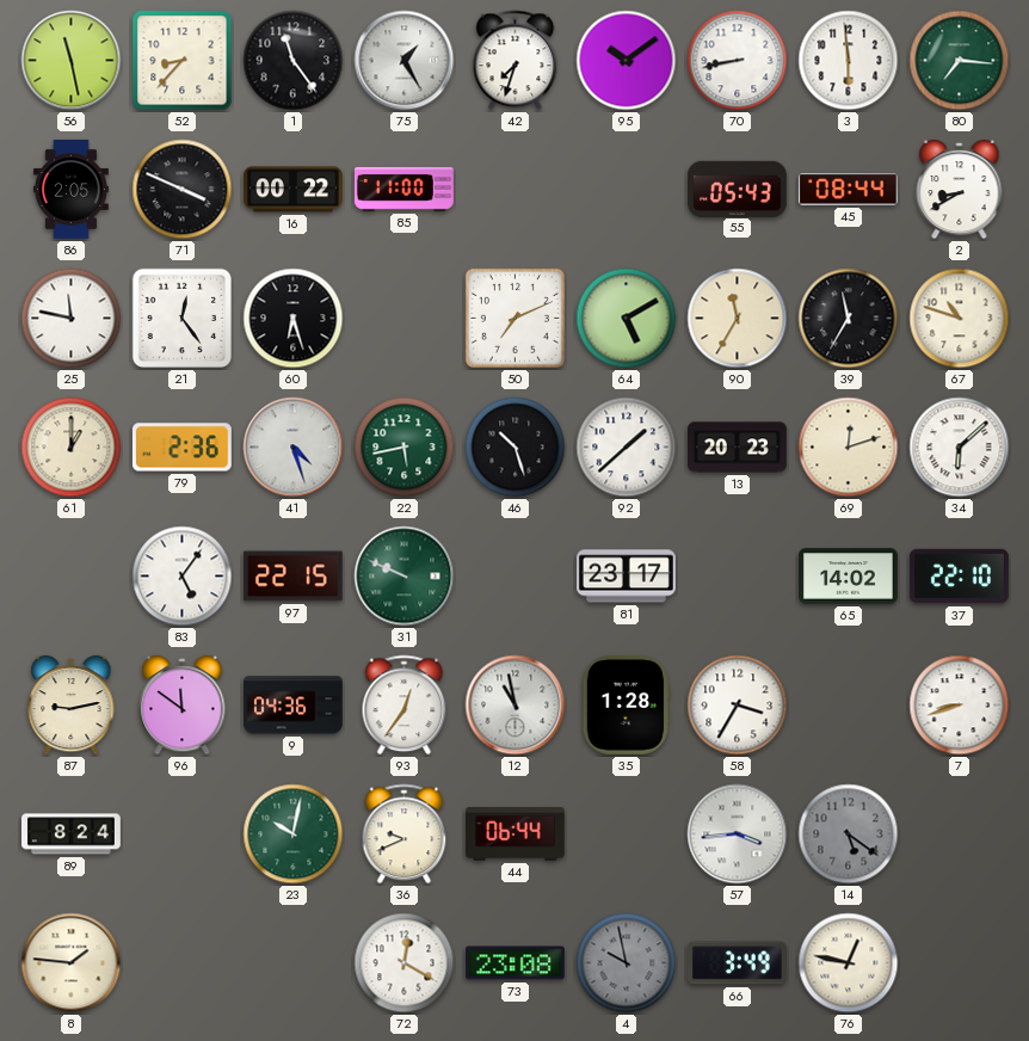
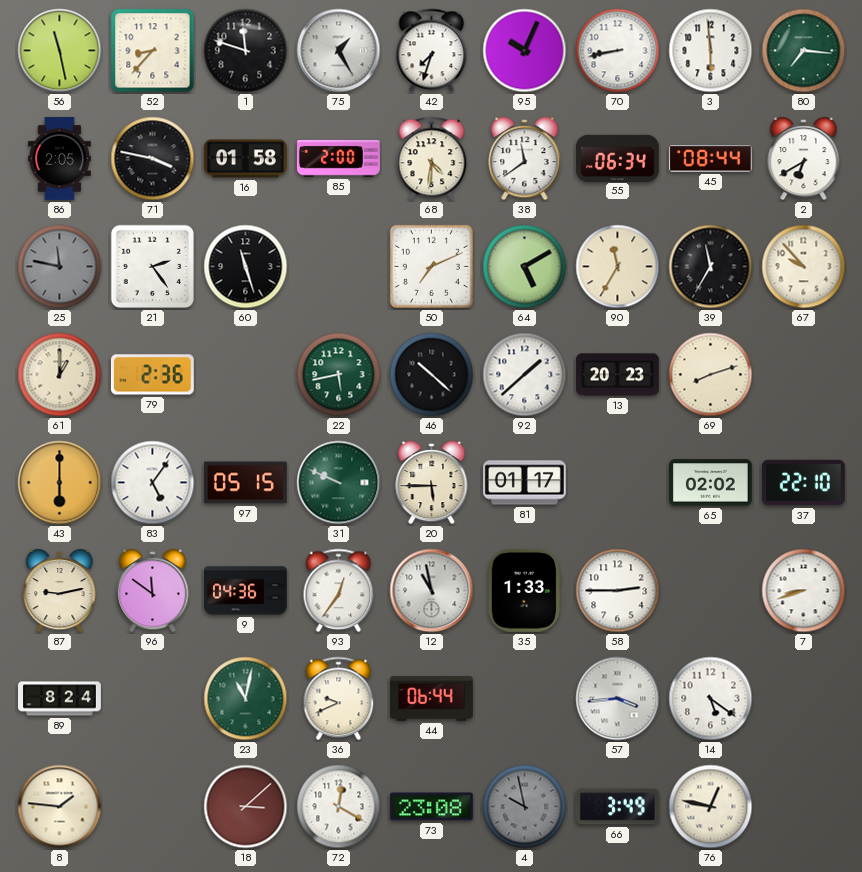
1: 11:24 -> 11:48 (246, 51)
95: 10:09 -> 10:04 (525, 51)
71: 3:49 -> 3:47 (153, 159)
16: 00:22 -> 01:58 (246, 159)
85: 11:00 -> 2:00 (338, 158)
68: none -> 4:31 (432, 159)
38: none -> 11:39 (525, 159)
55: 05:43 -> 06:34 (617, 158)
2: 8:40 -> 6:40 (804, 159)
25 dial: white -> grey (60, 267)
21: 12:24 -> 2:24 (153, 267)
60: 6:27 -> 11:27 (246, 267)
67: 10:48 -> 9:53 (804, 267)
41: 4:27 -> none (294, 448)
46: 10:27 -> 10:22 (432, 375)
69: 12:12 -> 8:12 (711, 375)
34: 6:08 -> none (960, 448)
43: none -> 6:00 (60, 483)
97: 22:15 -> 05:15 (245, 483)
20: none -> 5:45 (432, 483)
81: 23:17 -> 01:17 (525, 483)
65: 14:02 -> 02:02 (711, 483)
35: 1:28 -> 1:33 (524, 590)
58: 3:35 -> 2:45 (618, 591)
23: 10:02 -> 11:02 (246, 699)
14 dial: grey -> white (711, 699)
18: none -> 3:08 (246, 807)
